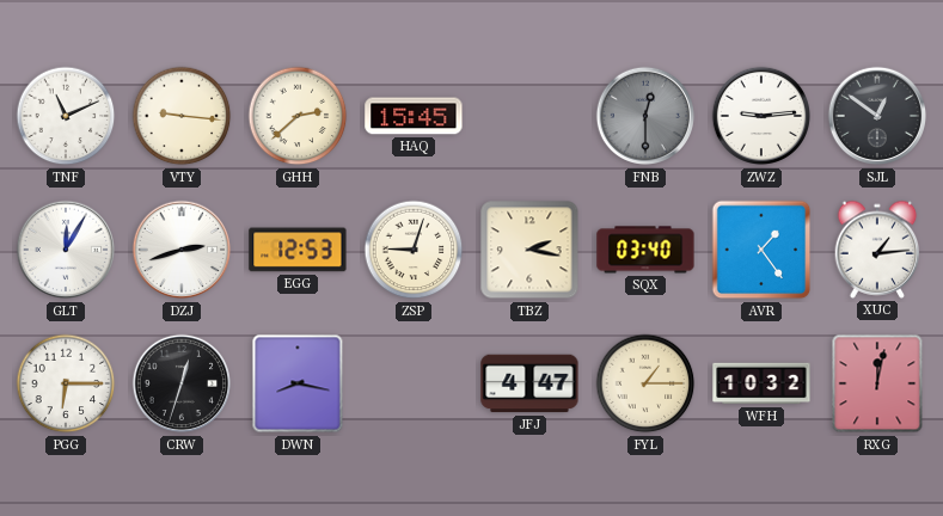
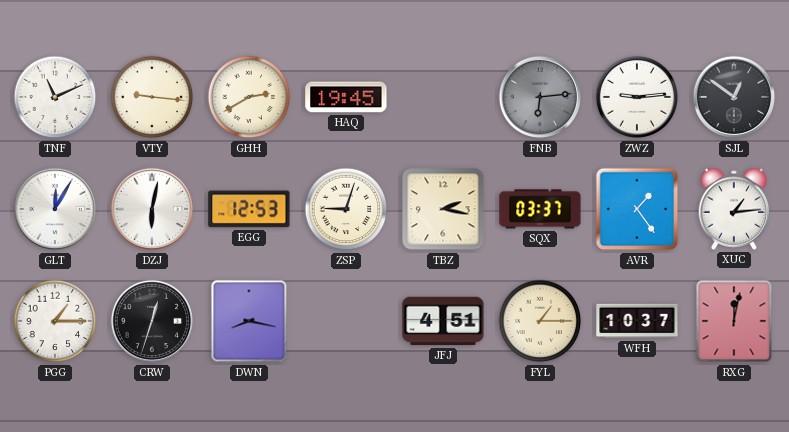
GHH: 2:38 -> 2:40 (249, 97)
HAQ: 15:45 -> 19:45 (346, 97)
FNB: 12:30 -> 6:14 (540, 97)
DZJ: 2:42 -> 6:02 (152, 209)
SQX: 03:40 -> 03:37 (540, 209)
PGG: 6:15 -> 1:15 (55, 321)
JFJ: 4:47 -> 4:51 (443, 321)
WFH: 10:32 -> 10:37 (637, 321)
